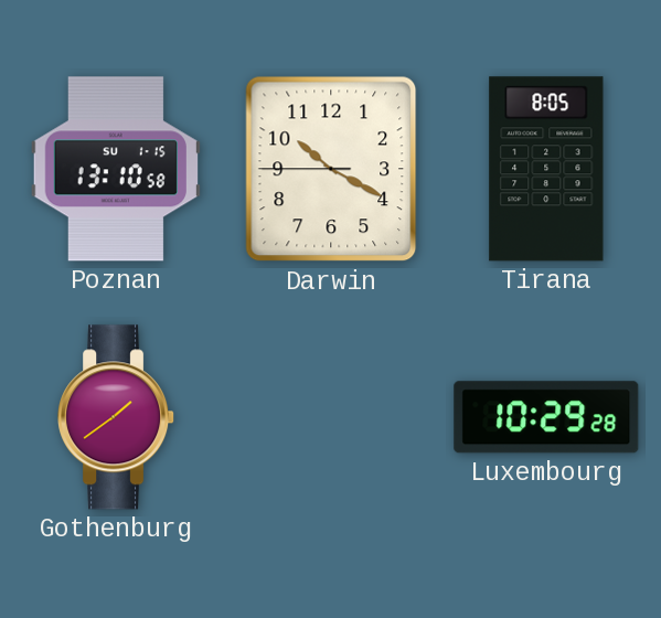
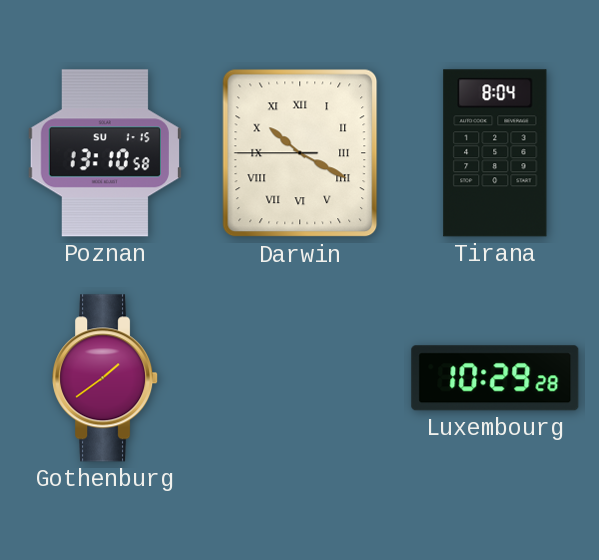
Darwin numerals: Arabic -> Roman (300, 153)
Tirana: 8:05 -> 8:04 (495, 153)
